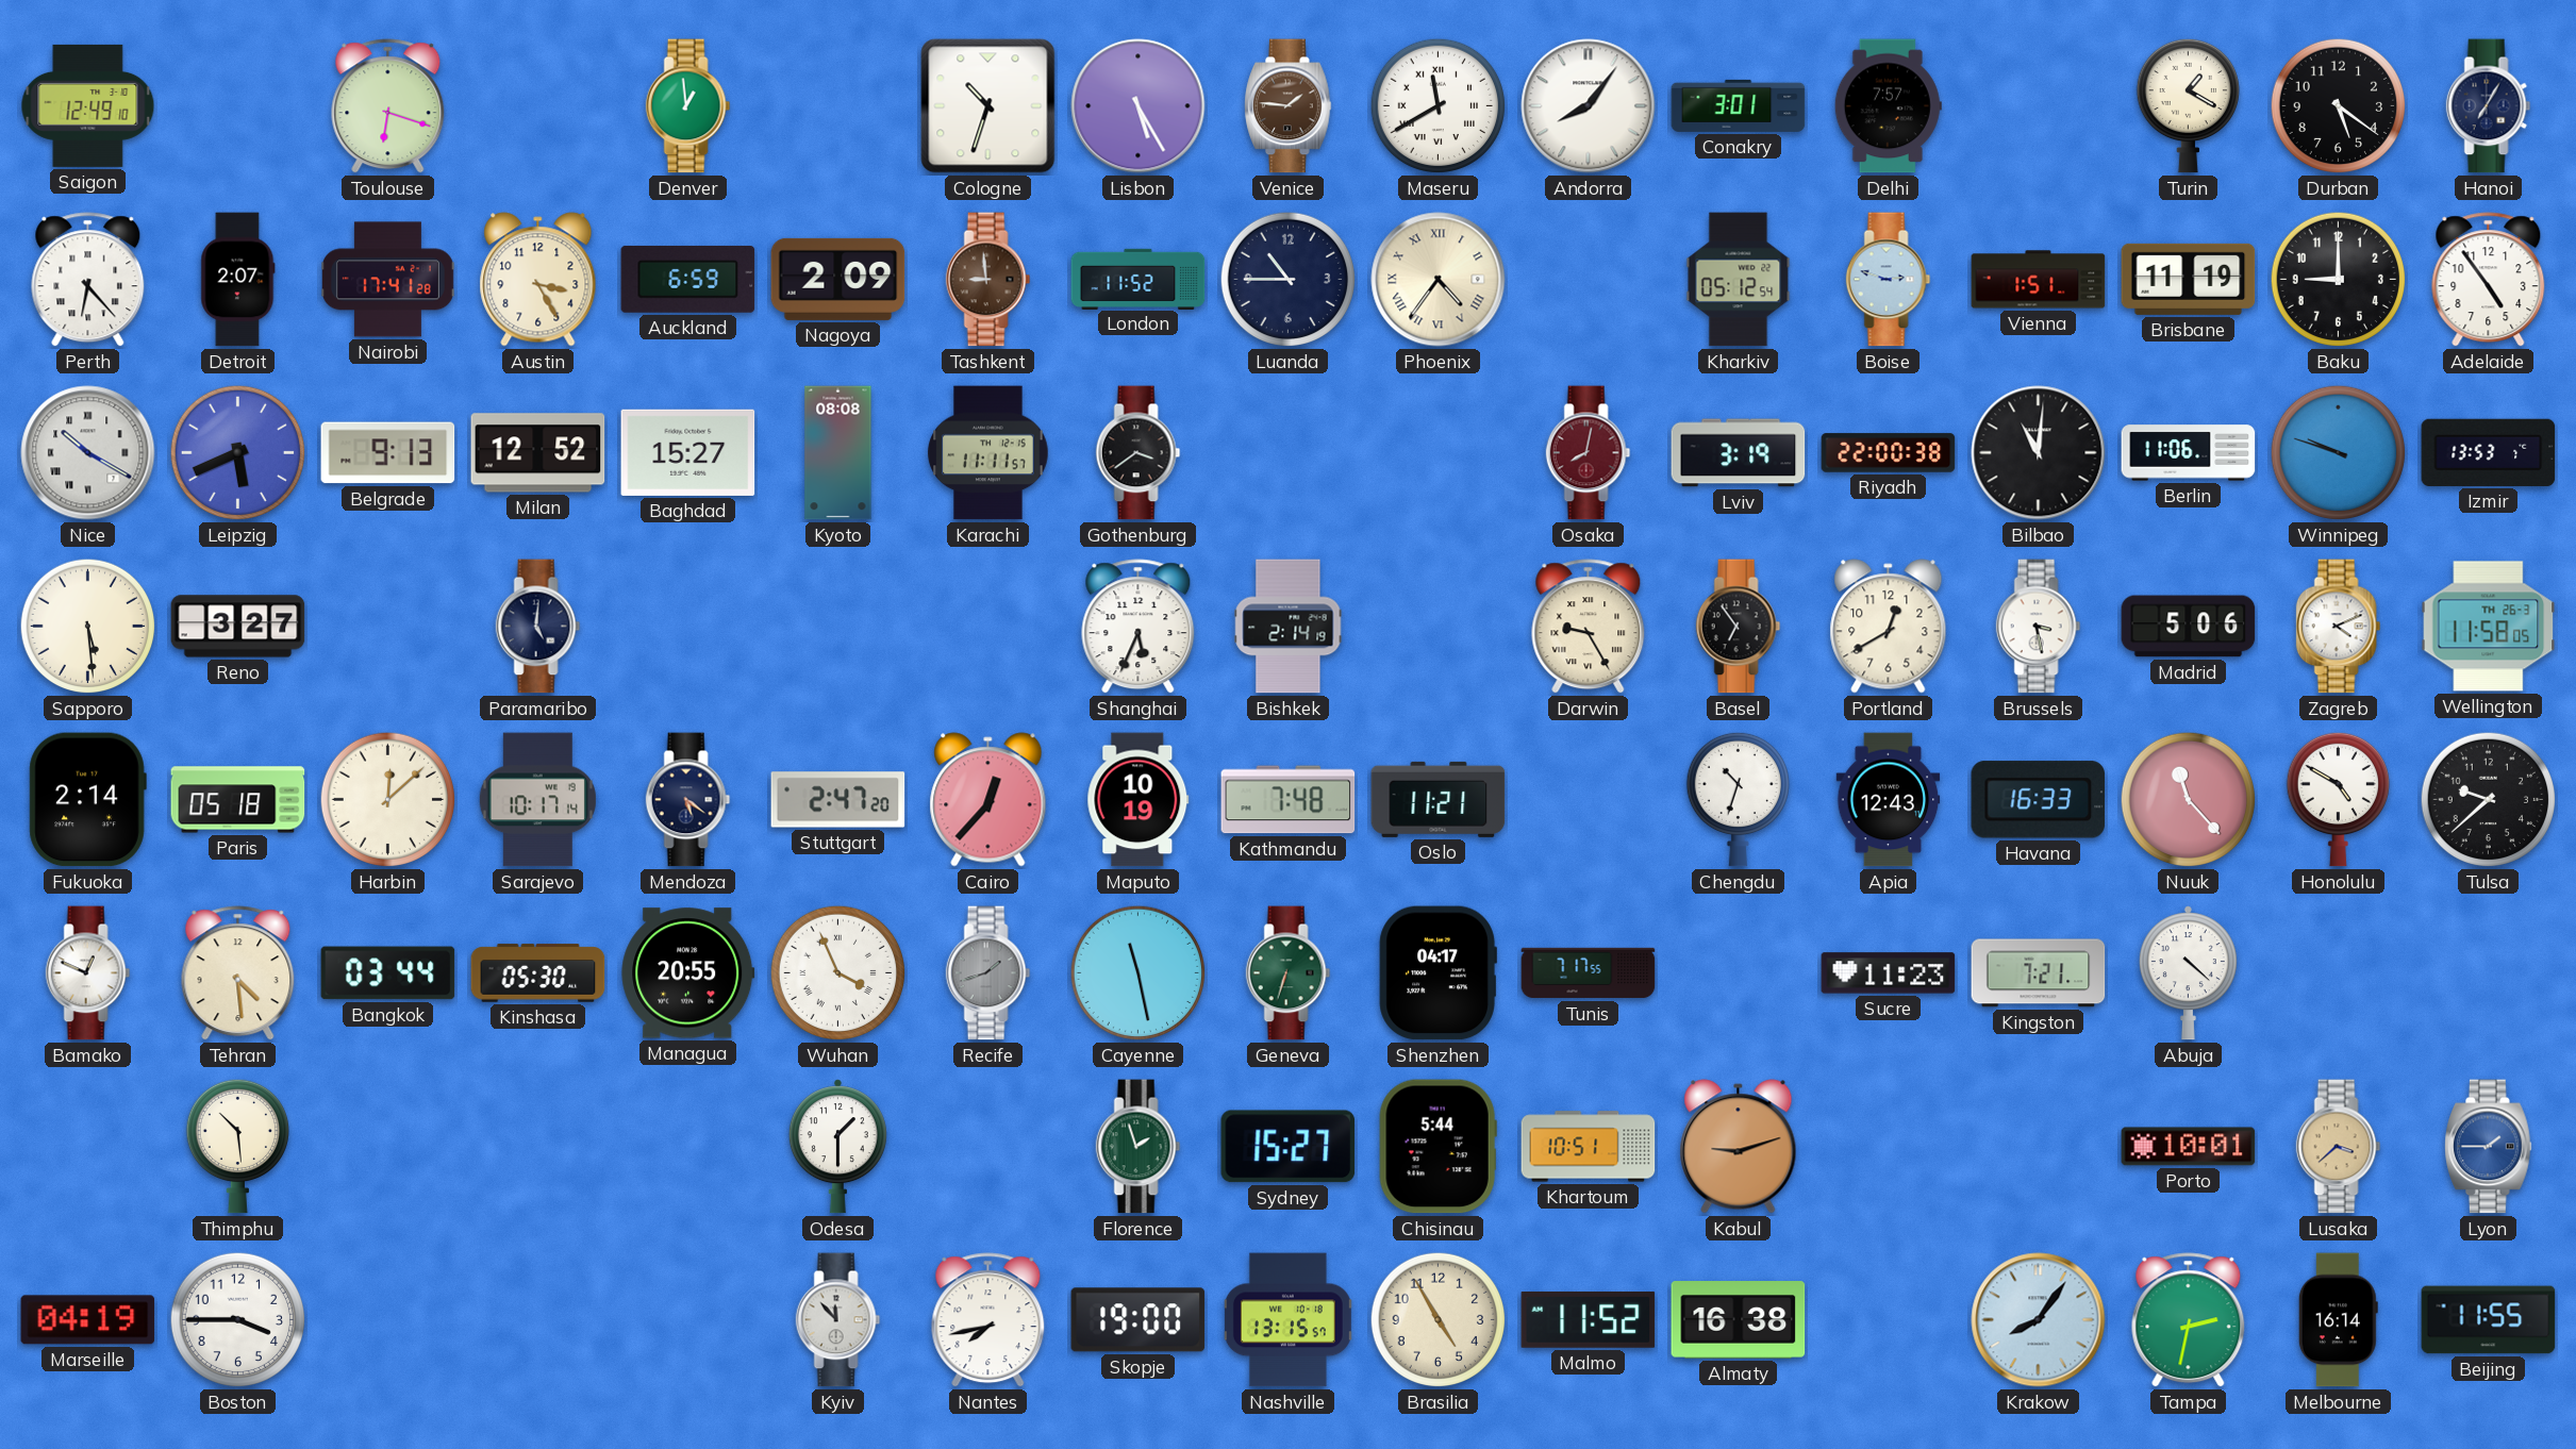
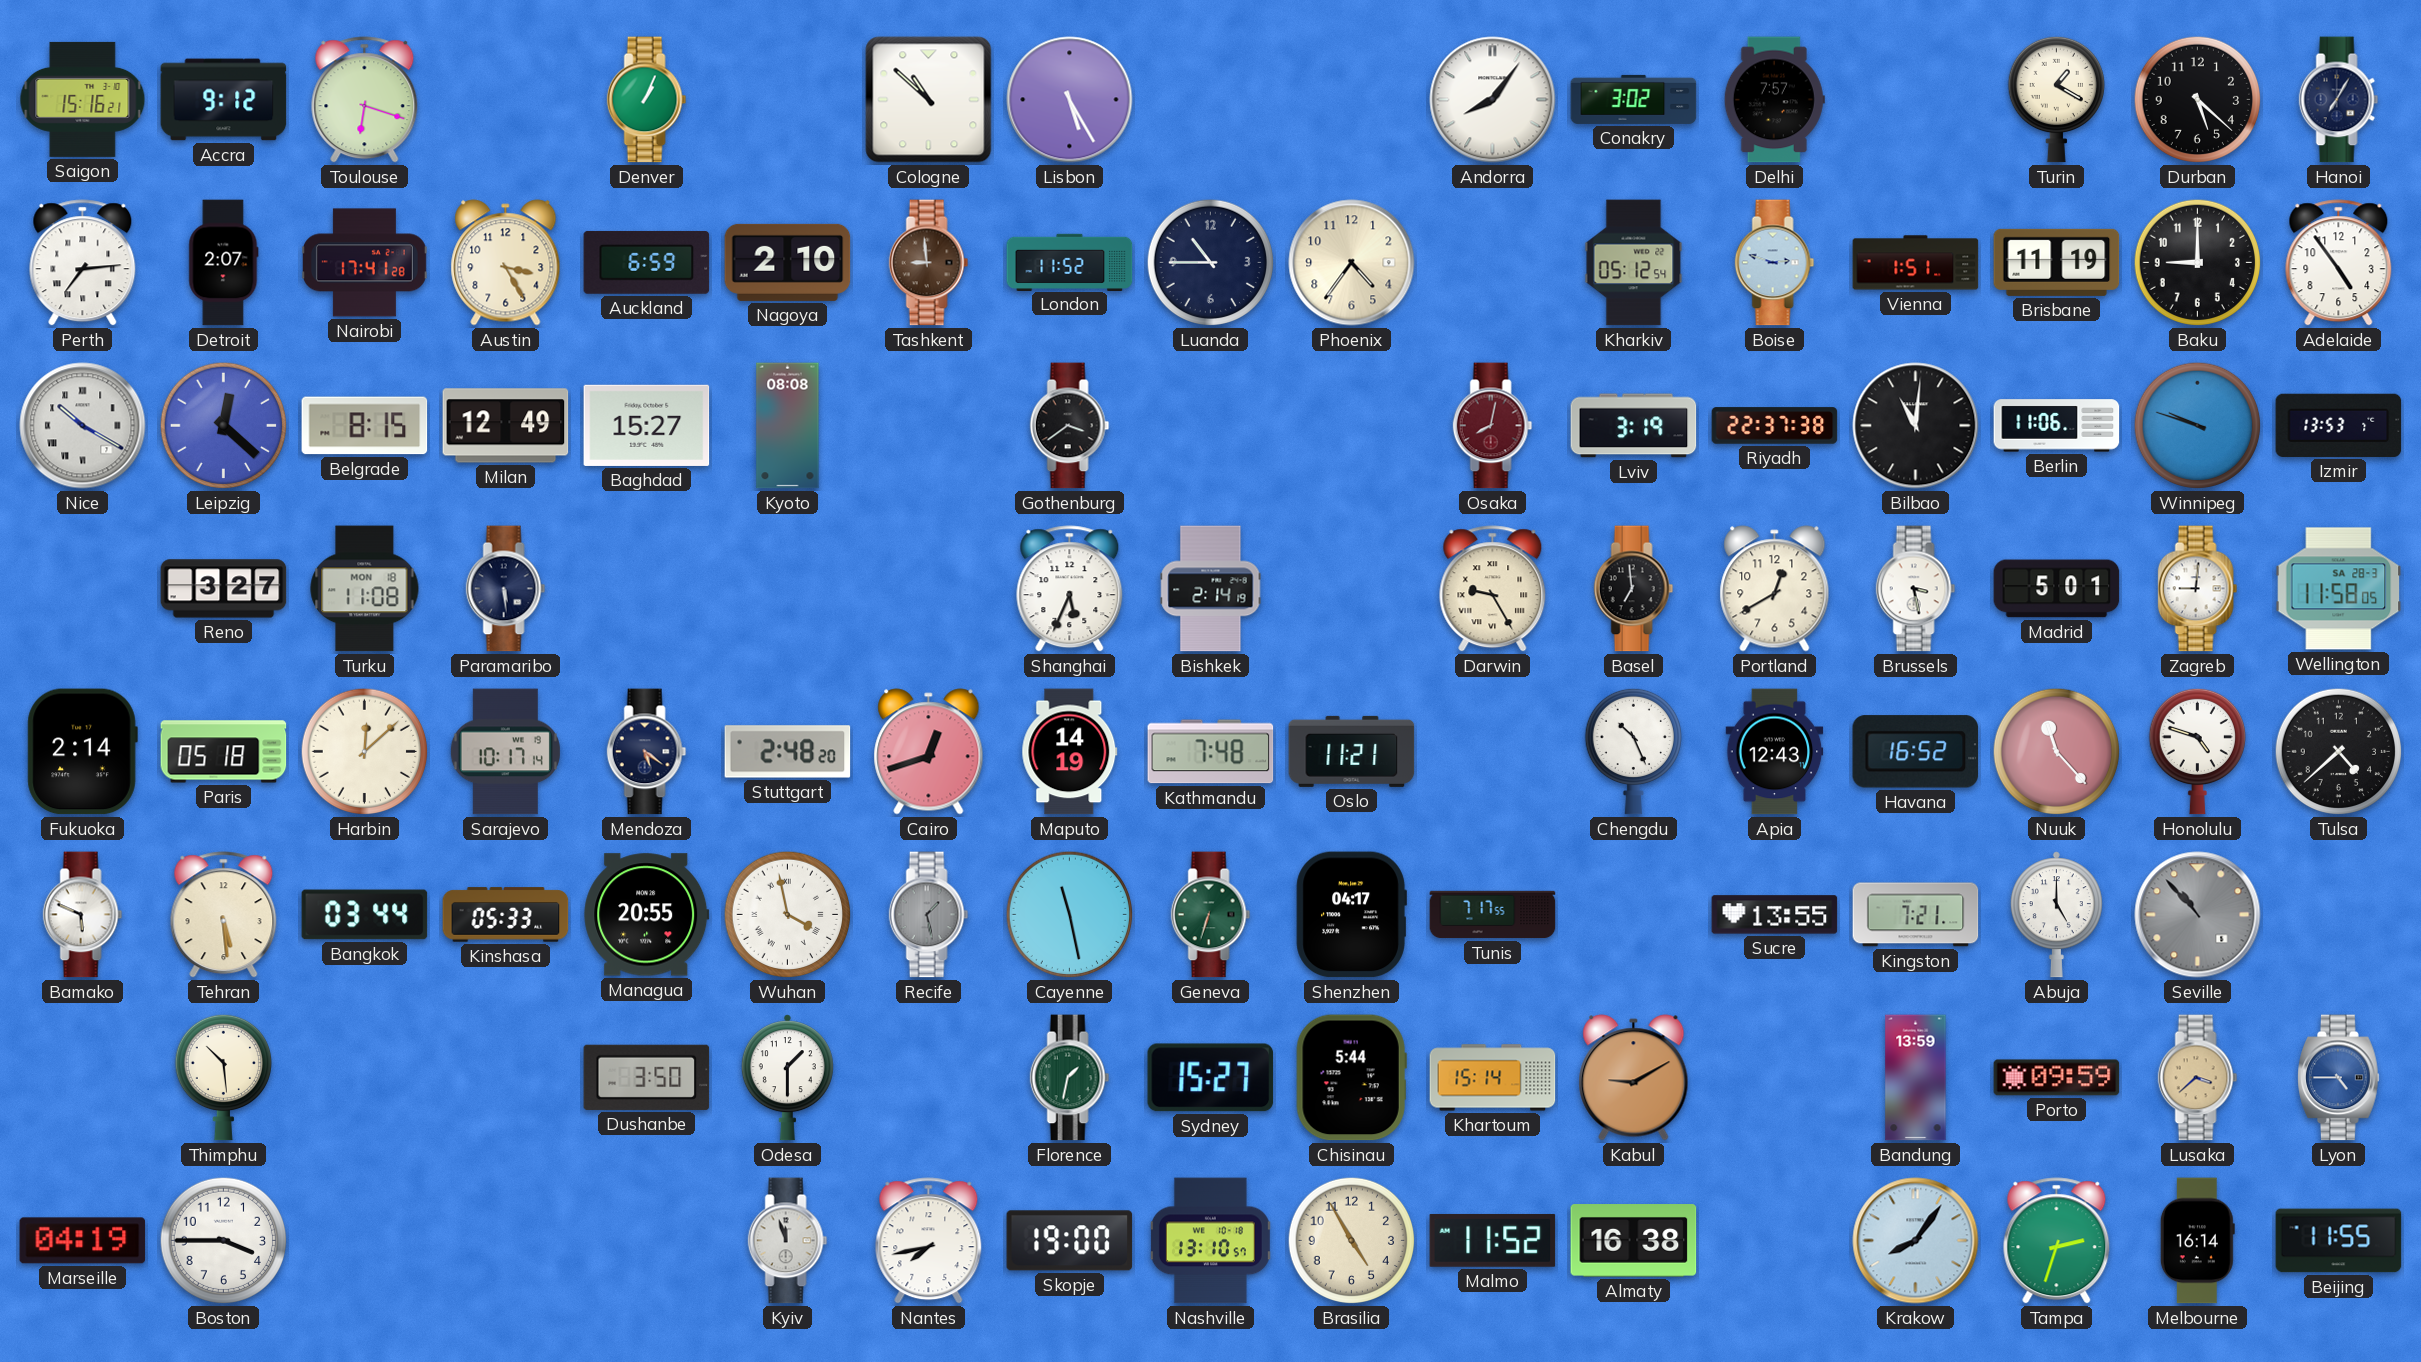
Saigon: 12:49 -> 15:16 (83, 99)
Accra: none -> 9:12 (224, 100)
Denver: 12:59 -> 1:04 (647, 100)
Cologne: 10:33 -> 10:52 (929, 100)
Venice: 1:46 -> none (1289, 106)
Maseru: 11:40 -> none (1439, 106)
Conakry: 3:01 -> 3:02 (1634, 99)
Durban: 5:21 -> 5:22 (2198, 100)
Perth: 6:23 -> 7:14 (83, 263)
Nagoya: 2:09 -> 2:10 (788, 262)
Phoenix numerals: Roman -> Arabic (1352, 263)
Leipzig: 5:41 -> 12:22 (224, 426)
Belgrade: 9:13 -> 8:15 (365, 426)
Milan: 12:52 -> 12:49 (506, 426)
Karachi: 11:11 -> none (988, 453)
Riyadh: 22:00 -> 22:37 (1775, 426)
Sapporo: 5:29 -> none (88, 627)
Turku: none -> 11:08 (365, 589)
Paramaribo: 5:01 -> 5:29 (506, 589)
Basel: 6:54 -> 6:59 (1634, 589)
Madrid: 5:06 -> 5:01 (2057, 589)
Zagreb: 4:11 -> 9:01 (2198, 589)
Wellington date: TH 26-3 -> SA 28-3 (2339, 589)
Stuttgart: 2:47 -> 2:48 (788, 752)
Cairo: 12:37 -> 12:42 (929, 752)
Maputo: 10:19 -> 14:19 (1070, 752)
Chengdu: 10:33 -> 10:26 (1633, 751)
Havana: 16:33 -> 16:52 (1916, 752)
Honolulu: 4:50 -> 4:48 (2197, 751)
Tulsa: 9:38 -> 4:38 (2339, 752)
Bamako: 12:49 -> 5:49 (83, 915)
Tehran: 4:29 -> 5:29 (224, 915)
Kinshasa: 05:30 -> 05:33 (506, 915)
Wuhan: 3:56 -> 3:58 (788, 915)
Recife: 1:42 -> 1:28 (929, 915)
Sucre: 11:23 -> 13:55 (1775, 915)
Abuja: 4:22 -> 5:00 (2056, 915)
Seville: none -> 10:53 (2198, 915)
Dushanbe: none -> 3:50 (647, 1077)
Florence: 1:57 -> 1:32 (1070, 1078)
Khartoum: 10:51 -> 15:14 (1493, 1078)
Kabul: 9:12 -> 9:10 (1634, 1078)
Bandung: none -> 13:59 (1916, 1078)
Porto: 10:01 -> 09:59 (2057, 1078)
Lyon: 1:45 -> 4:45 (2339, 1078)
Kyiv: 11:53 -> 11:57 (788, 1241)
Nashville: 13:15 -> 13:10 (1210, 1241)
Tampa: 2:32 -> 2:33 (2057, 1241)
